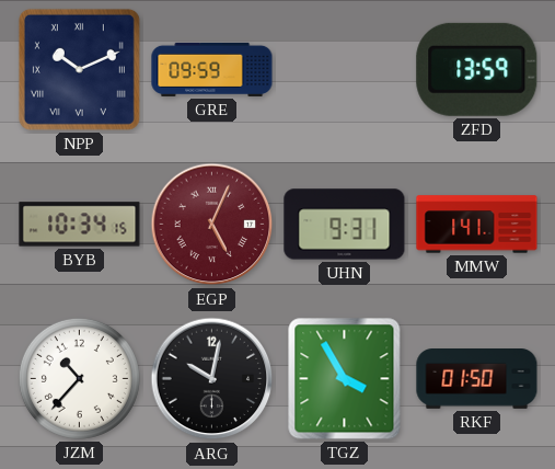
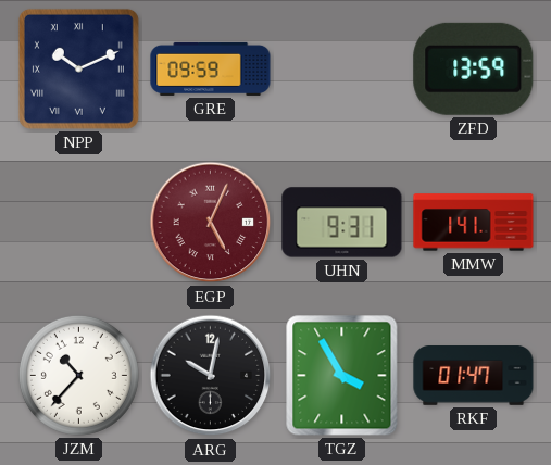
BYB: 10:34 -> none (80, 225)
RKF: 01:50 -> 01:47 (474, 376)
